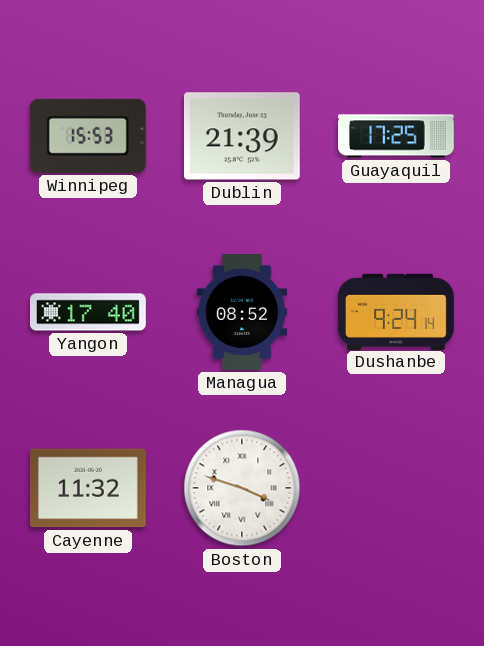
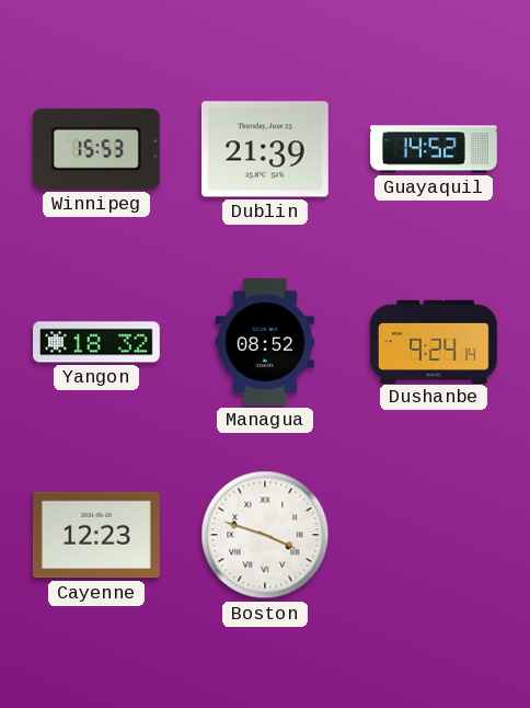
Guayaquil: 17:25 -> 14:52 (435, 149)
Yangon: 17:40 -> 18:32 (97, 342)
Cayenne: 11:32 -> 12:23 (96, 535)
